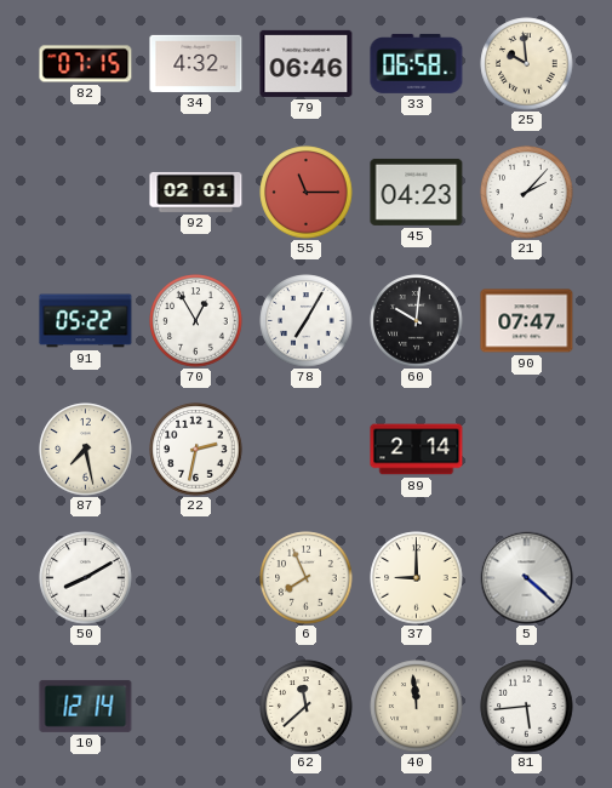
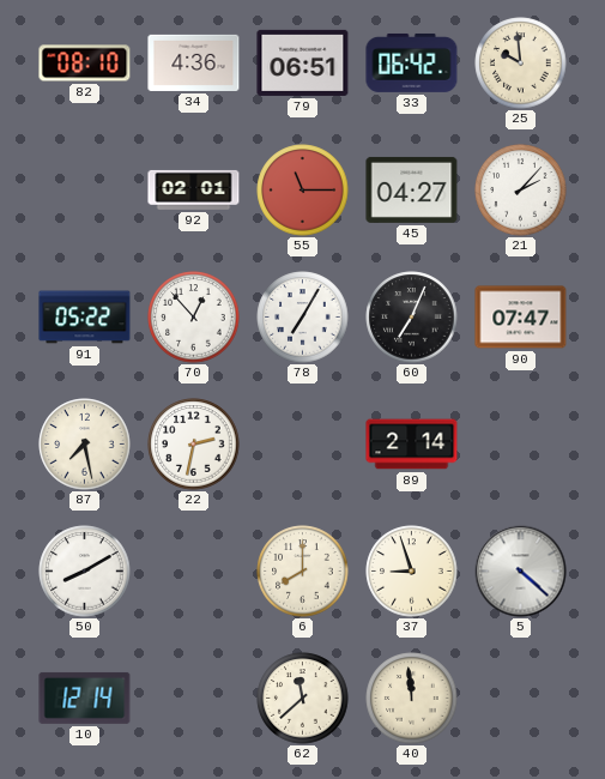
82: 07:15 -> 08:10 (85, 64)
34: 4:32 -> 4:36 (194, 62)
79: 06:46 -> 06:51 (303, 62)
33: 06:58 -> 06:42 (412, 62)
45: 04:23 -> 04:27 (412, 189)
70: 12:55 -> 12:53 (194, 318)
60: 10:01 -> 7:04 (412, 318)
6: 7:56 -> 8:00 (303, 572)
37: 9:00 -> 8:57 (412, 572)
81: 5:44 -> none (527, 707)
